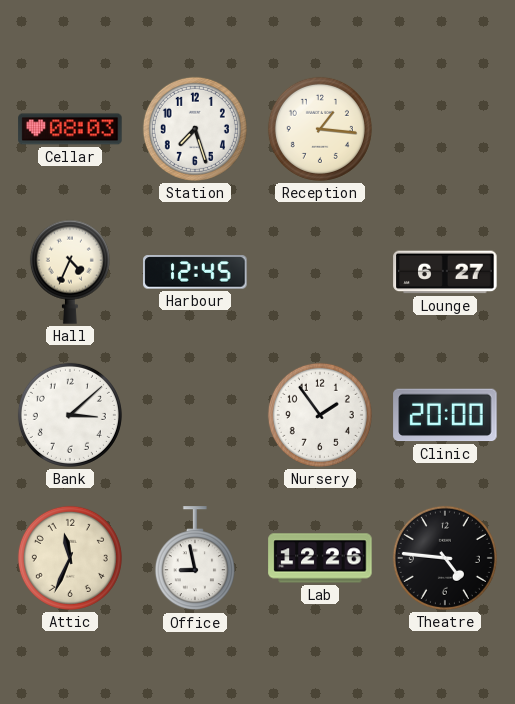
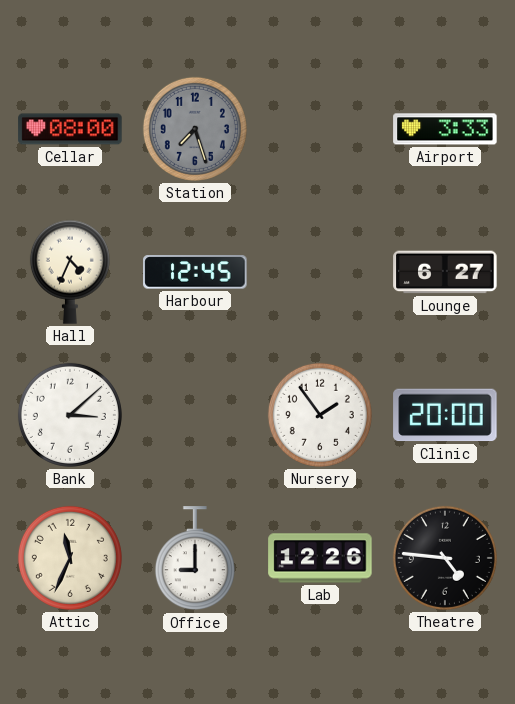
Cellar: 08:03 -> 08:00 (70, 129)
Station dial: white -> grey (195, 129)
Reception: 1:16 -> none (320, 129)
Airport: none -> 3:33 (445, 129)
Office: 8:58 -> 9:00 (195, 559)
